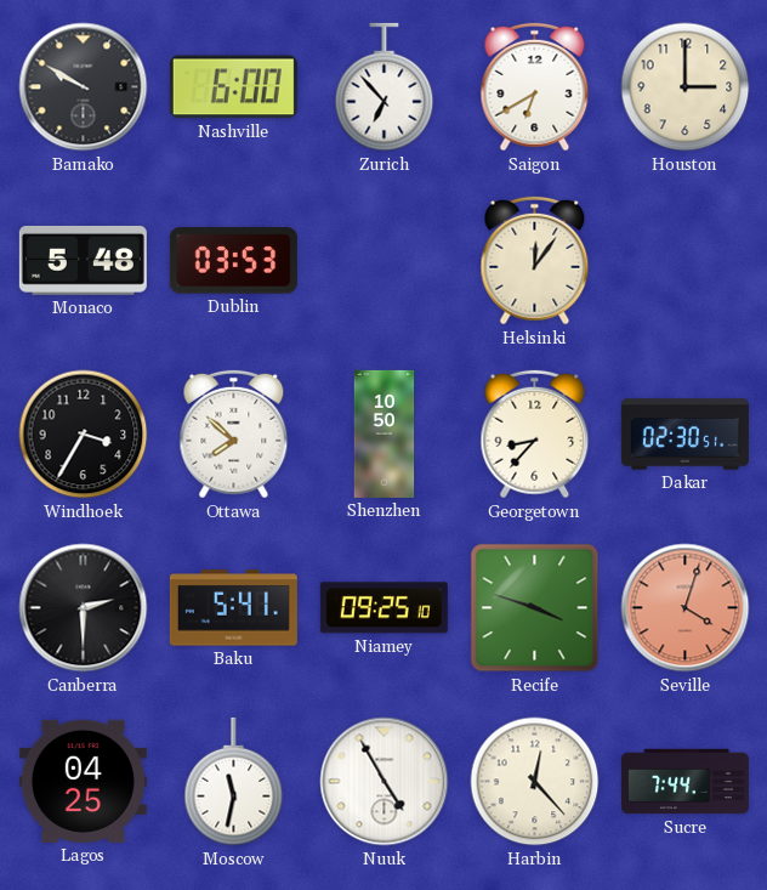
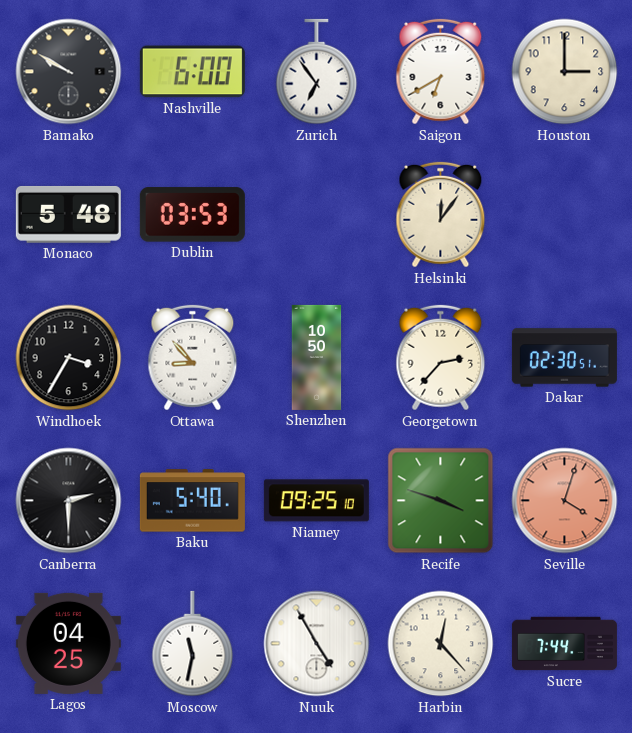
Zurich: 6:53 -> 6:54 (317, 72)
Ottawa: 7:52 -> 8:53 (193, 358)
Georgetown: 8:37 -> 2:37 (441, 358)
Baku: 5:41 -> 5:40 (192, 501)
